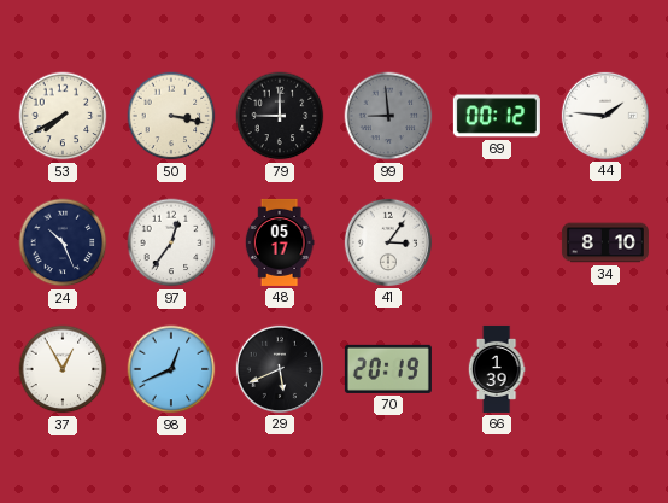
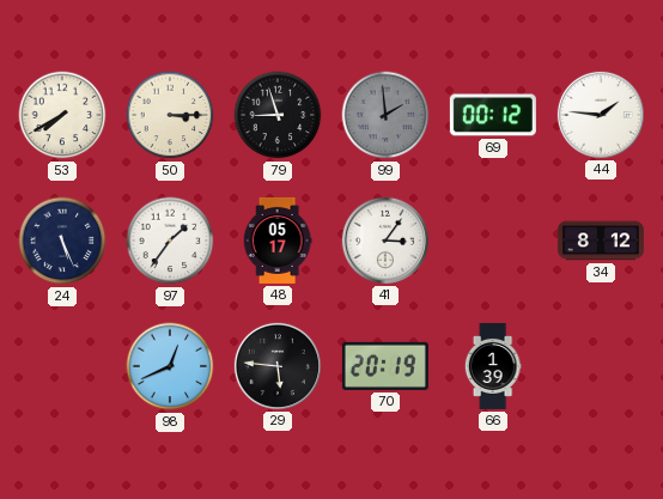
50: 3:17 -> 3:15 (170, 115)
79: 9:00 -> 8:57 (278, 115)
99: 8:59 -> 1:59 (385, 115)
24: 10:26 -> 5:26 (62, 241)
97: 12:36 -> 1:36 (170, 241)
34: 8:10 -> 8:12 (601, 241)
37: 12:55 -> none (63, 369)
29: 5:41 -> 5:46 (278, 366)
